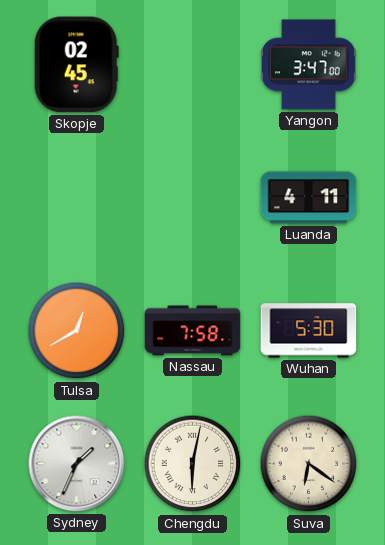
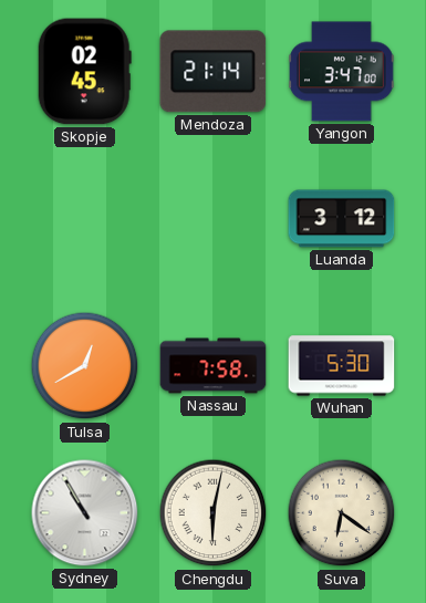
Mendoza: none -> 21:14 (214, 72)
Luanda: 4:11 -> 3:12 (342, 219)
Sydney: 1:34 -> 10:55 (85, 513)
